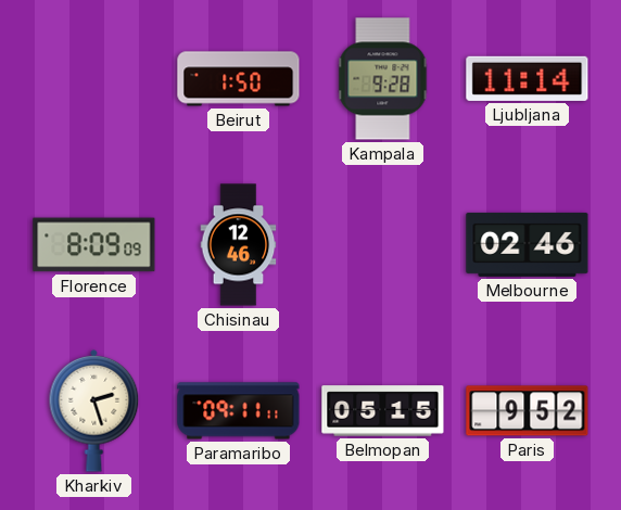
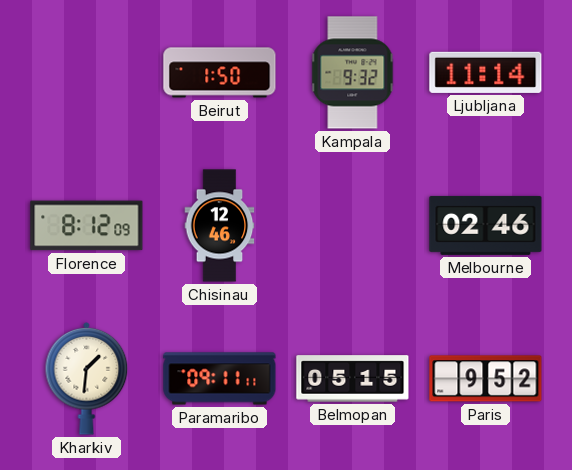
Kampala: 9:28 -> 9:32 (353, 73)
Florence: 8:09 -> 8:12 (87, 226)
Kharkiv: 2:27 -> 1:31 (87, 378)
